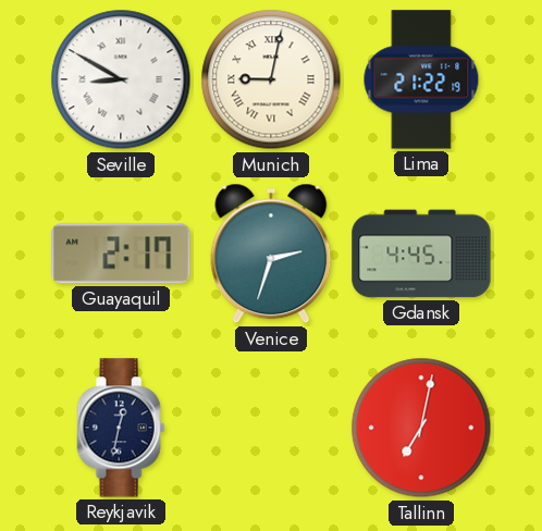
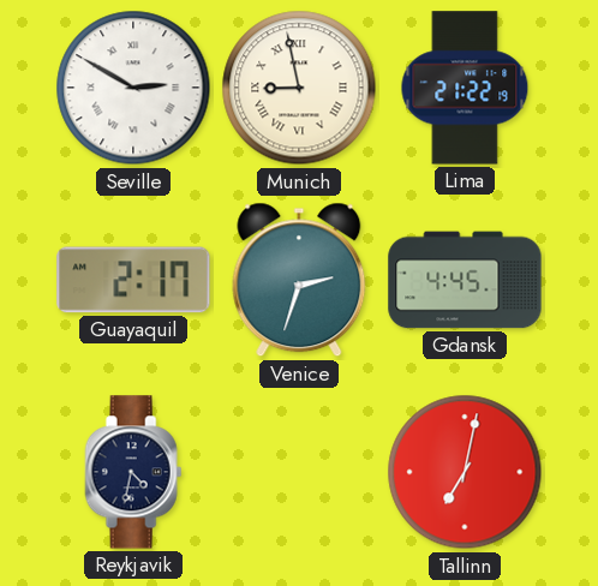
Seville: 8:50 -> 2:50 (133, 88)
Munich: 9:02 -> 8:58 (299, 88)
Reykjavik: 12:32 -> 4:32 (133, 472)
